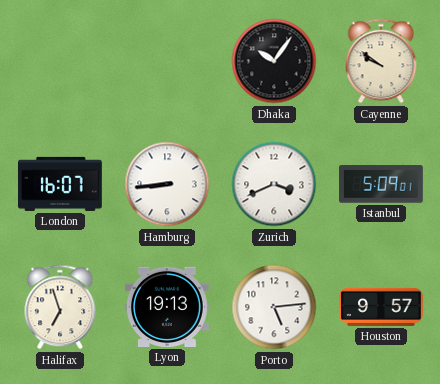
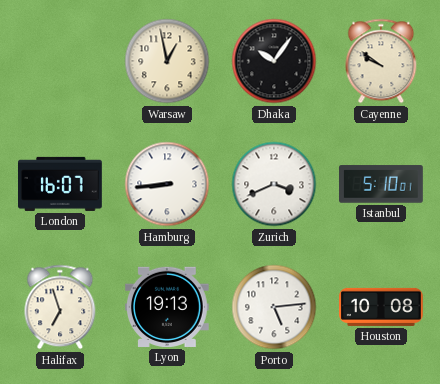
Warsaw: none -> 12:58 (167, 61)
Istanbul: 5:09 -> 5:10 (382, 184)
Houston: 9:57 -> 10:08 (382, 307)
